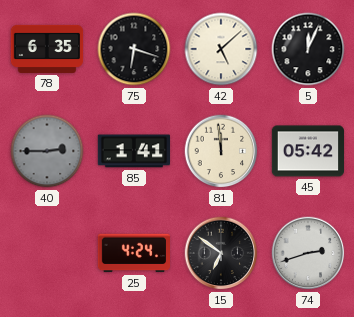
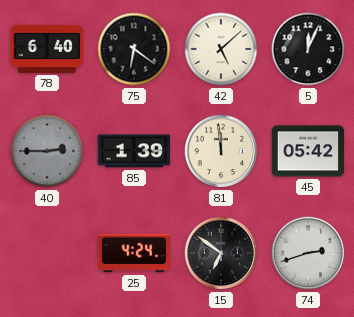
78: 6:35 -> 6:40 (47, 49)
75: 6:18 -> 6:21 (134, 49)
85: 1:41 -> 1:39 (133, 151)
